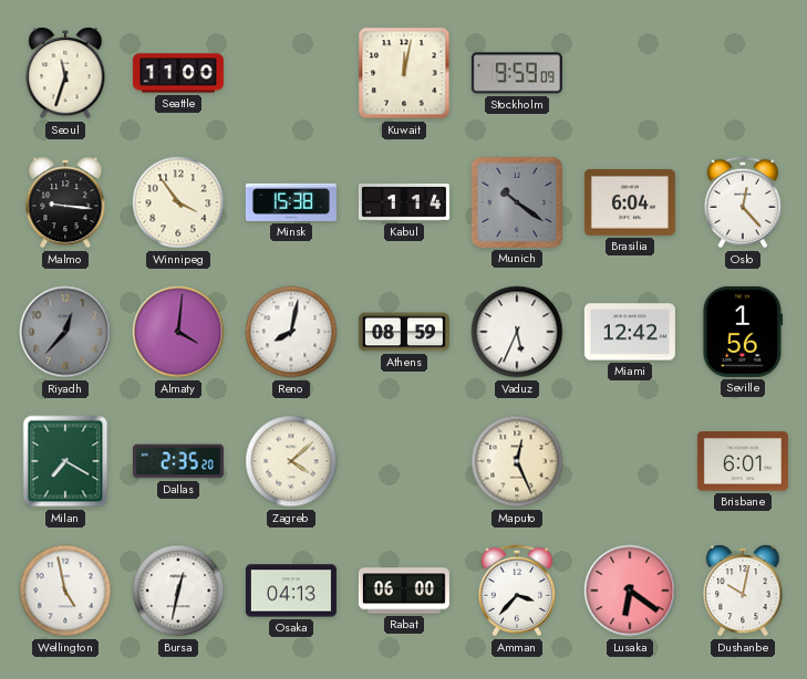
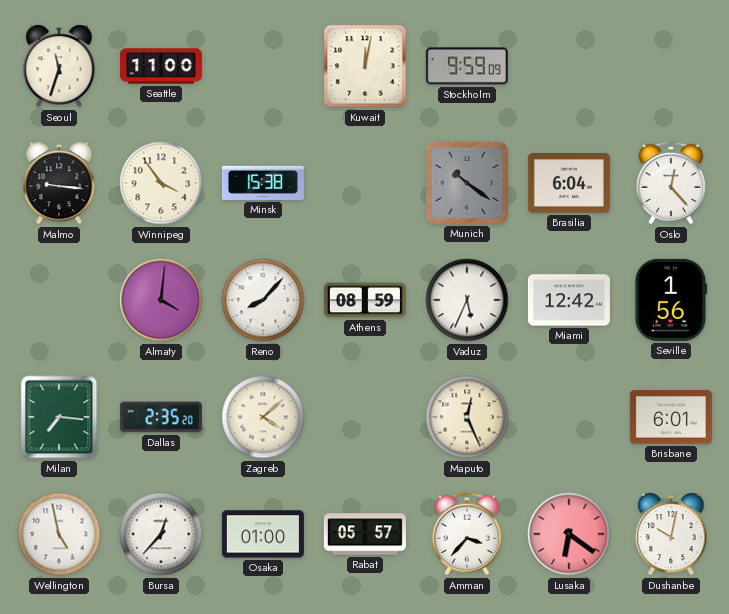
Kabul: 1:14 -> none (404, 203)
Riyadh: 12:37 -> none (65, 332)
Reno: 8:02 -> 8:07 (263, 300)
Milan: 7:20 -> 7:16 (59, 417)
Bursa: 12:32 -> 12:37 (161, 534)
Osaka: 04:13 -> 01:00 (263, 534)
Rabat: 06:00 -> 05:57 (365, 534)
